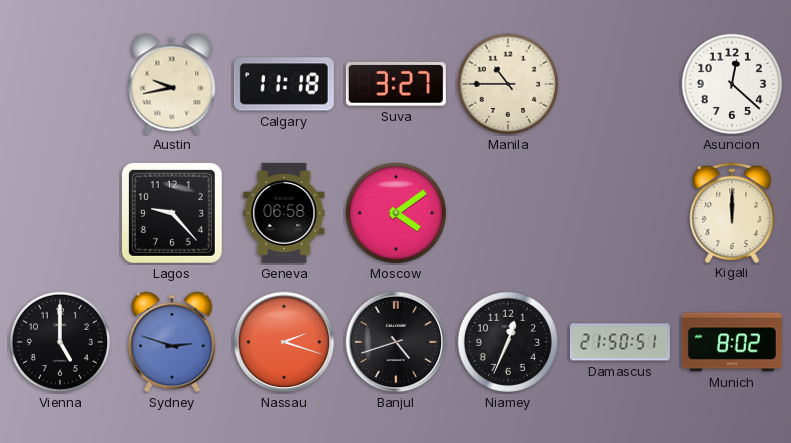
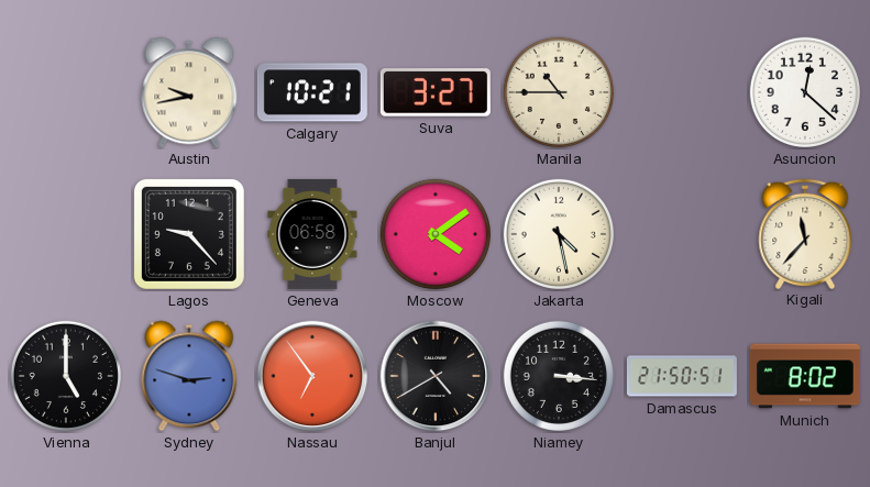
Calgary: 11:18 -> 10:21 (312, 92)
Jakarta: none -> 4:28 (559, 234)
Kigali: 12:00 -> 11:37 (805, 233)
Nassau: 2:18 -> 6:54 (312, 376)
Banjul: 4:42 -> 4:40 (436, 376)
Niamey: 12:34 -> 3:16 (559, 376)
